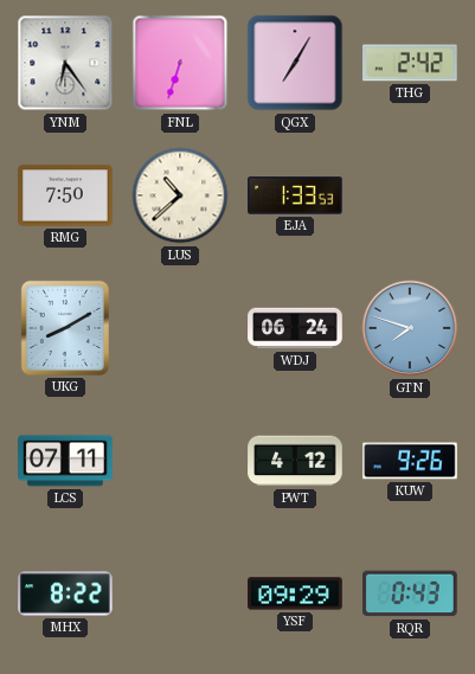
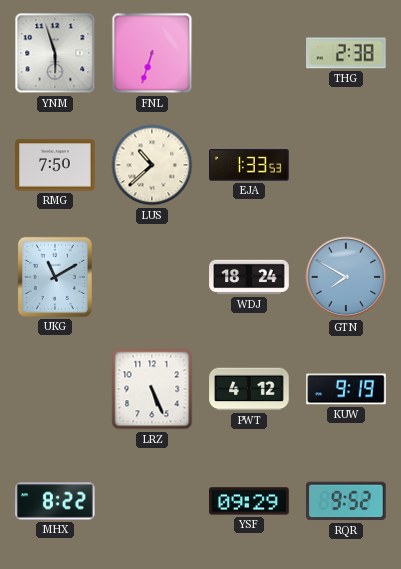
YNM: 6:24 -> 5:57 (55, 53)
QGX: 7:05 -> none (295, 63)
THG: 2:42 -> 2:38 (347, 53)
UKG: 8:10 -> 11:10 (55, 277)
WDJ: 06:24 -> 18:24 (249, 277)
GTN: 7:48 -> 7:50 (346, 277)
LCS: 07:11 -> none (65, 461)
LRZ: none -> 5:26 (152, 389)
KUW: 9:26 -> 9:19 (346, 389)
RQR: 0:43 -> 9:52 (347, 501)
